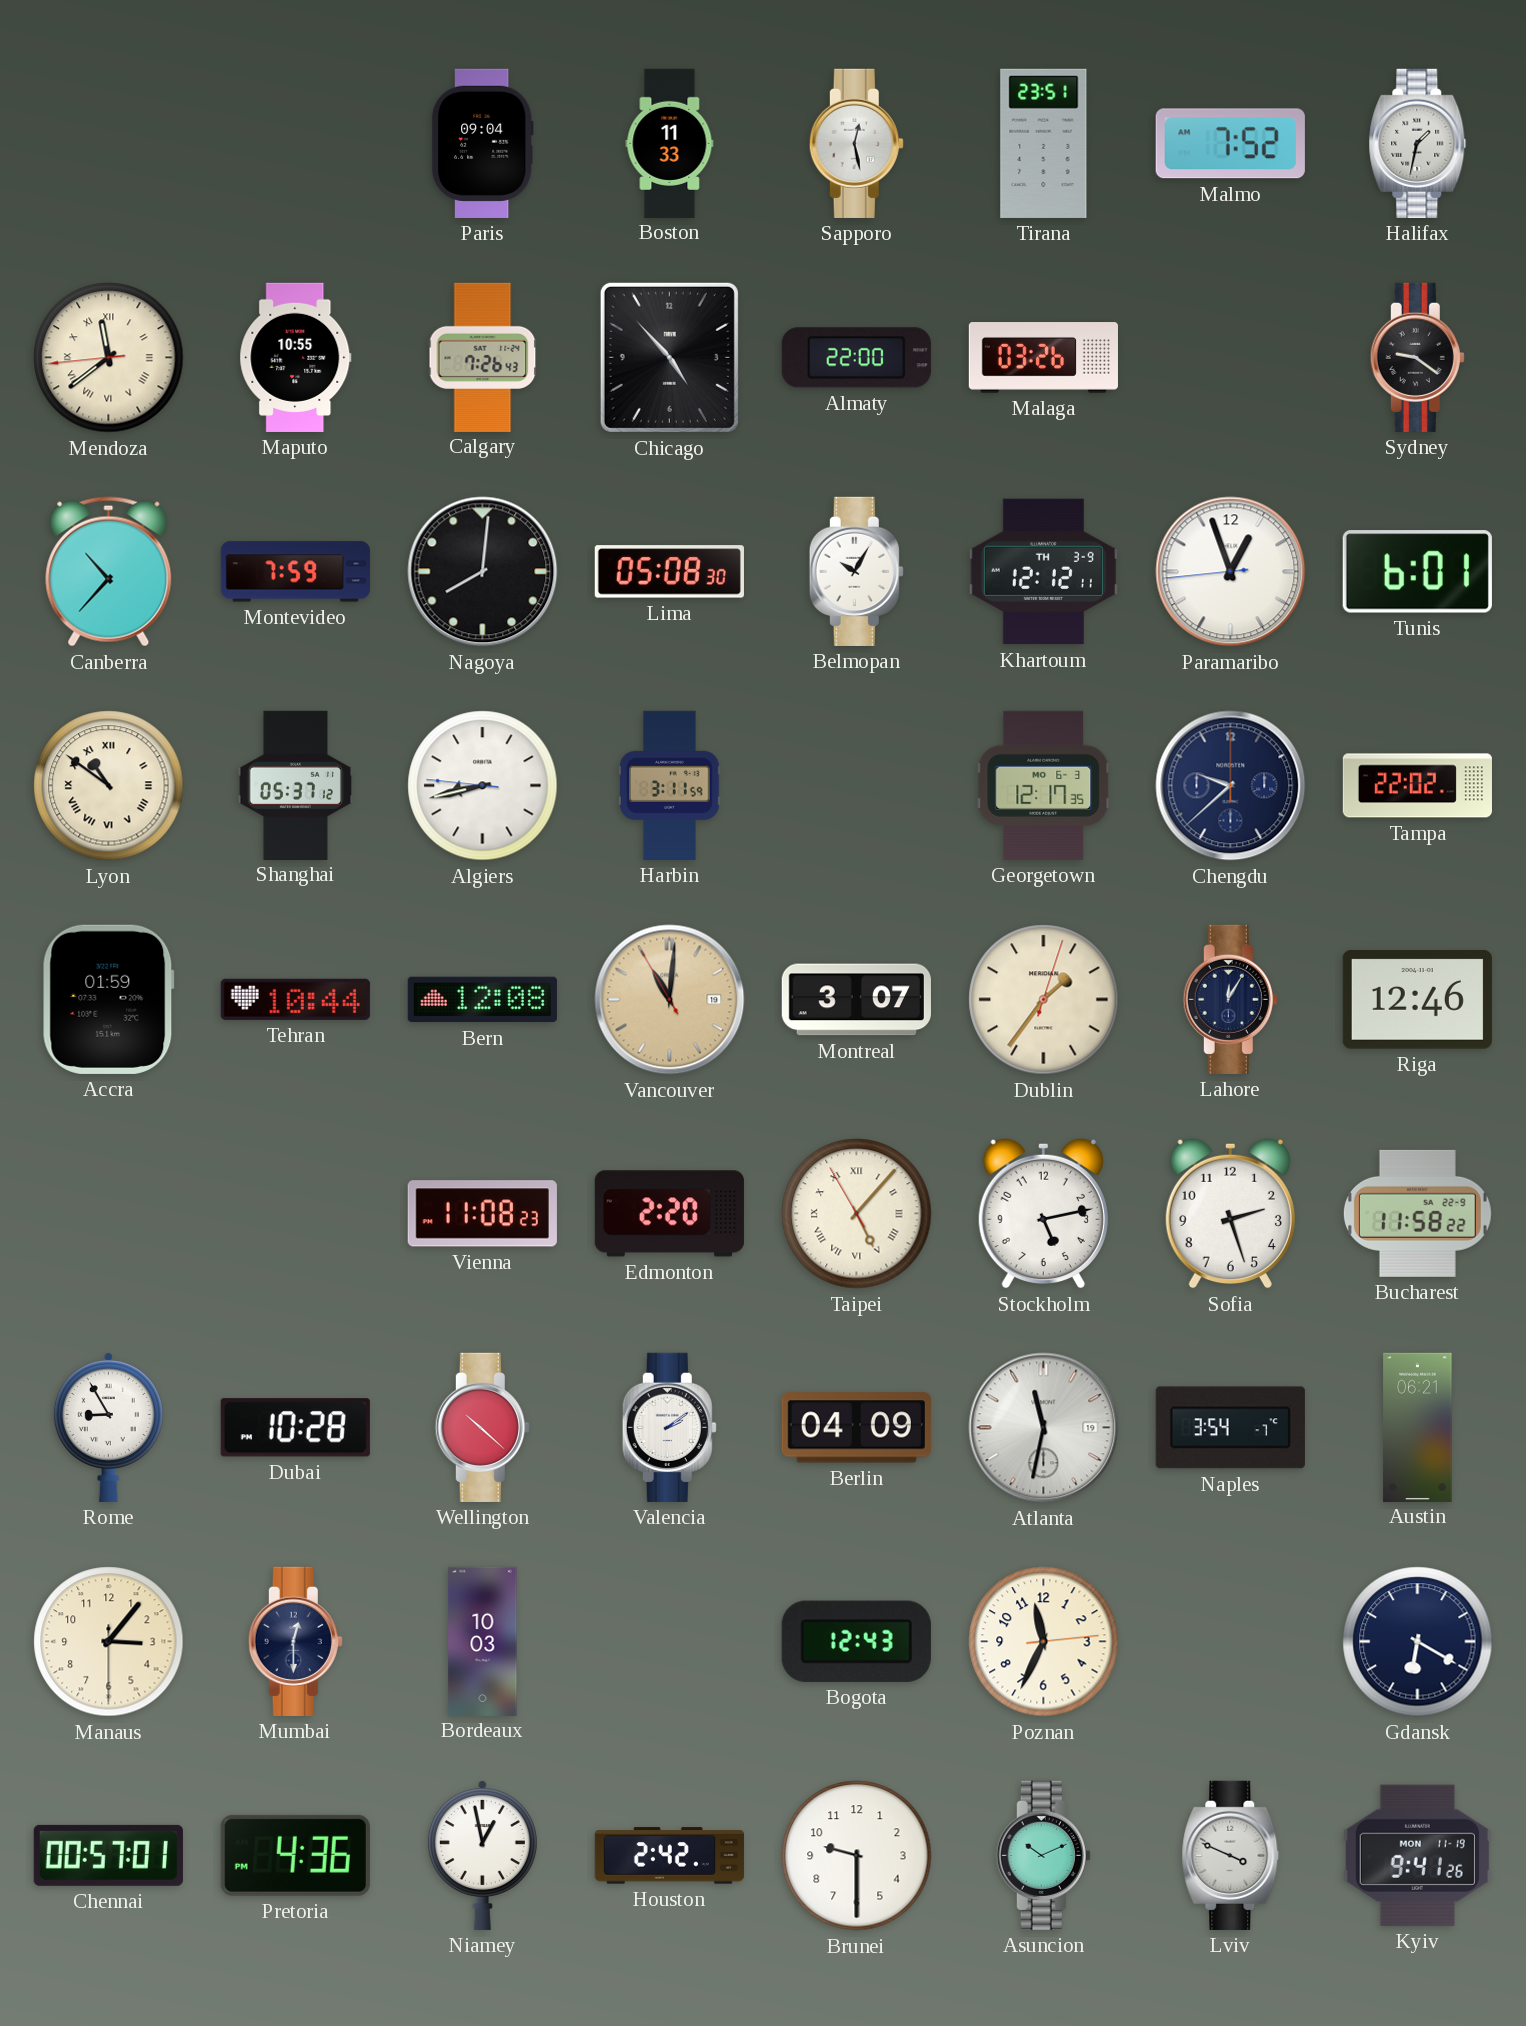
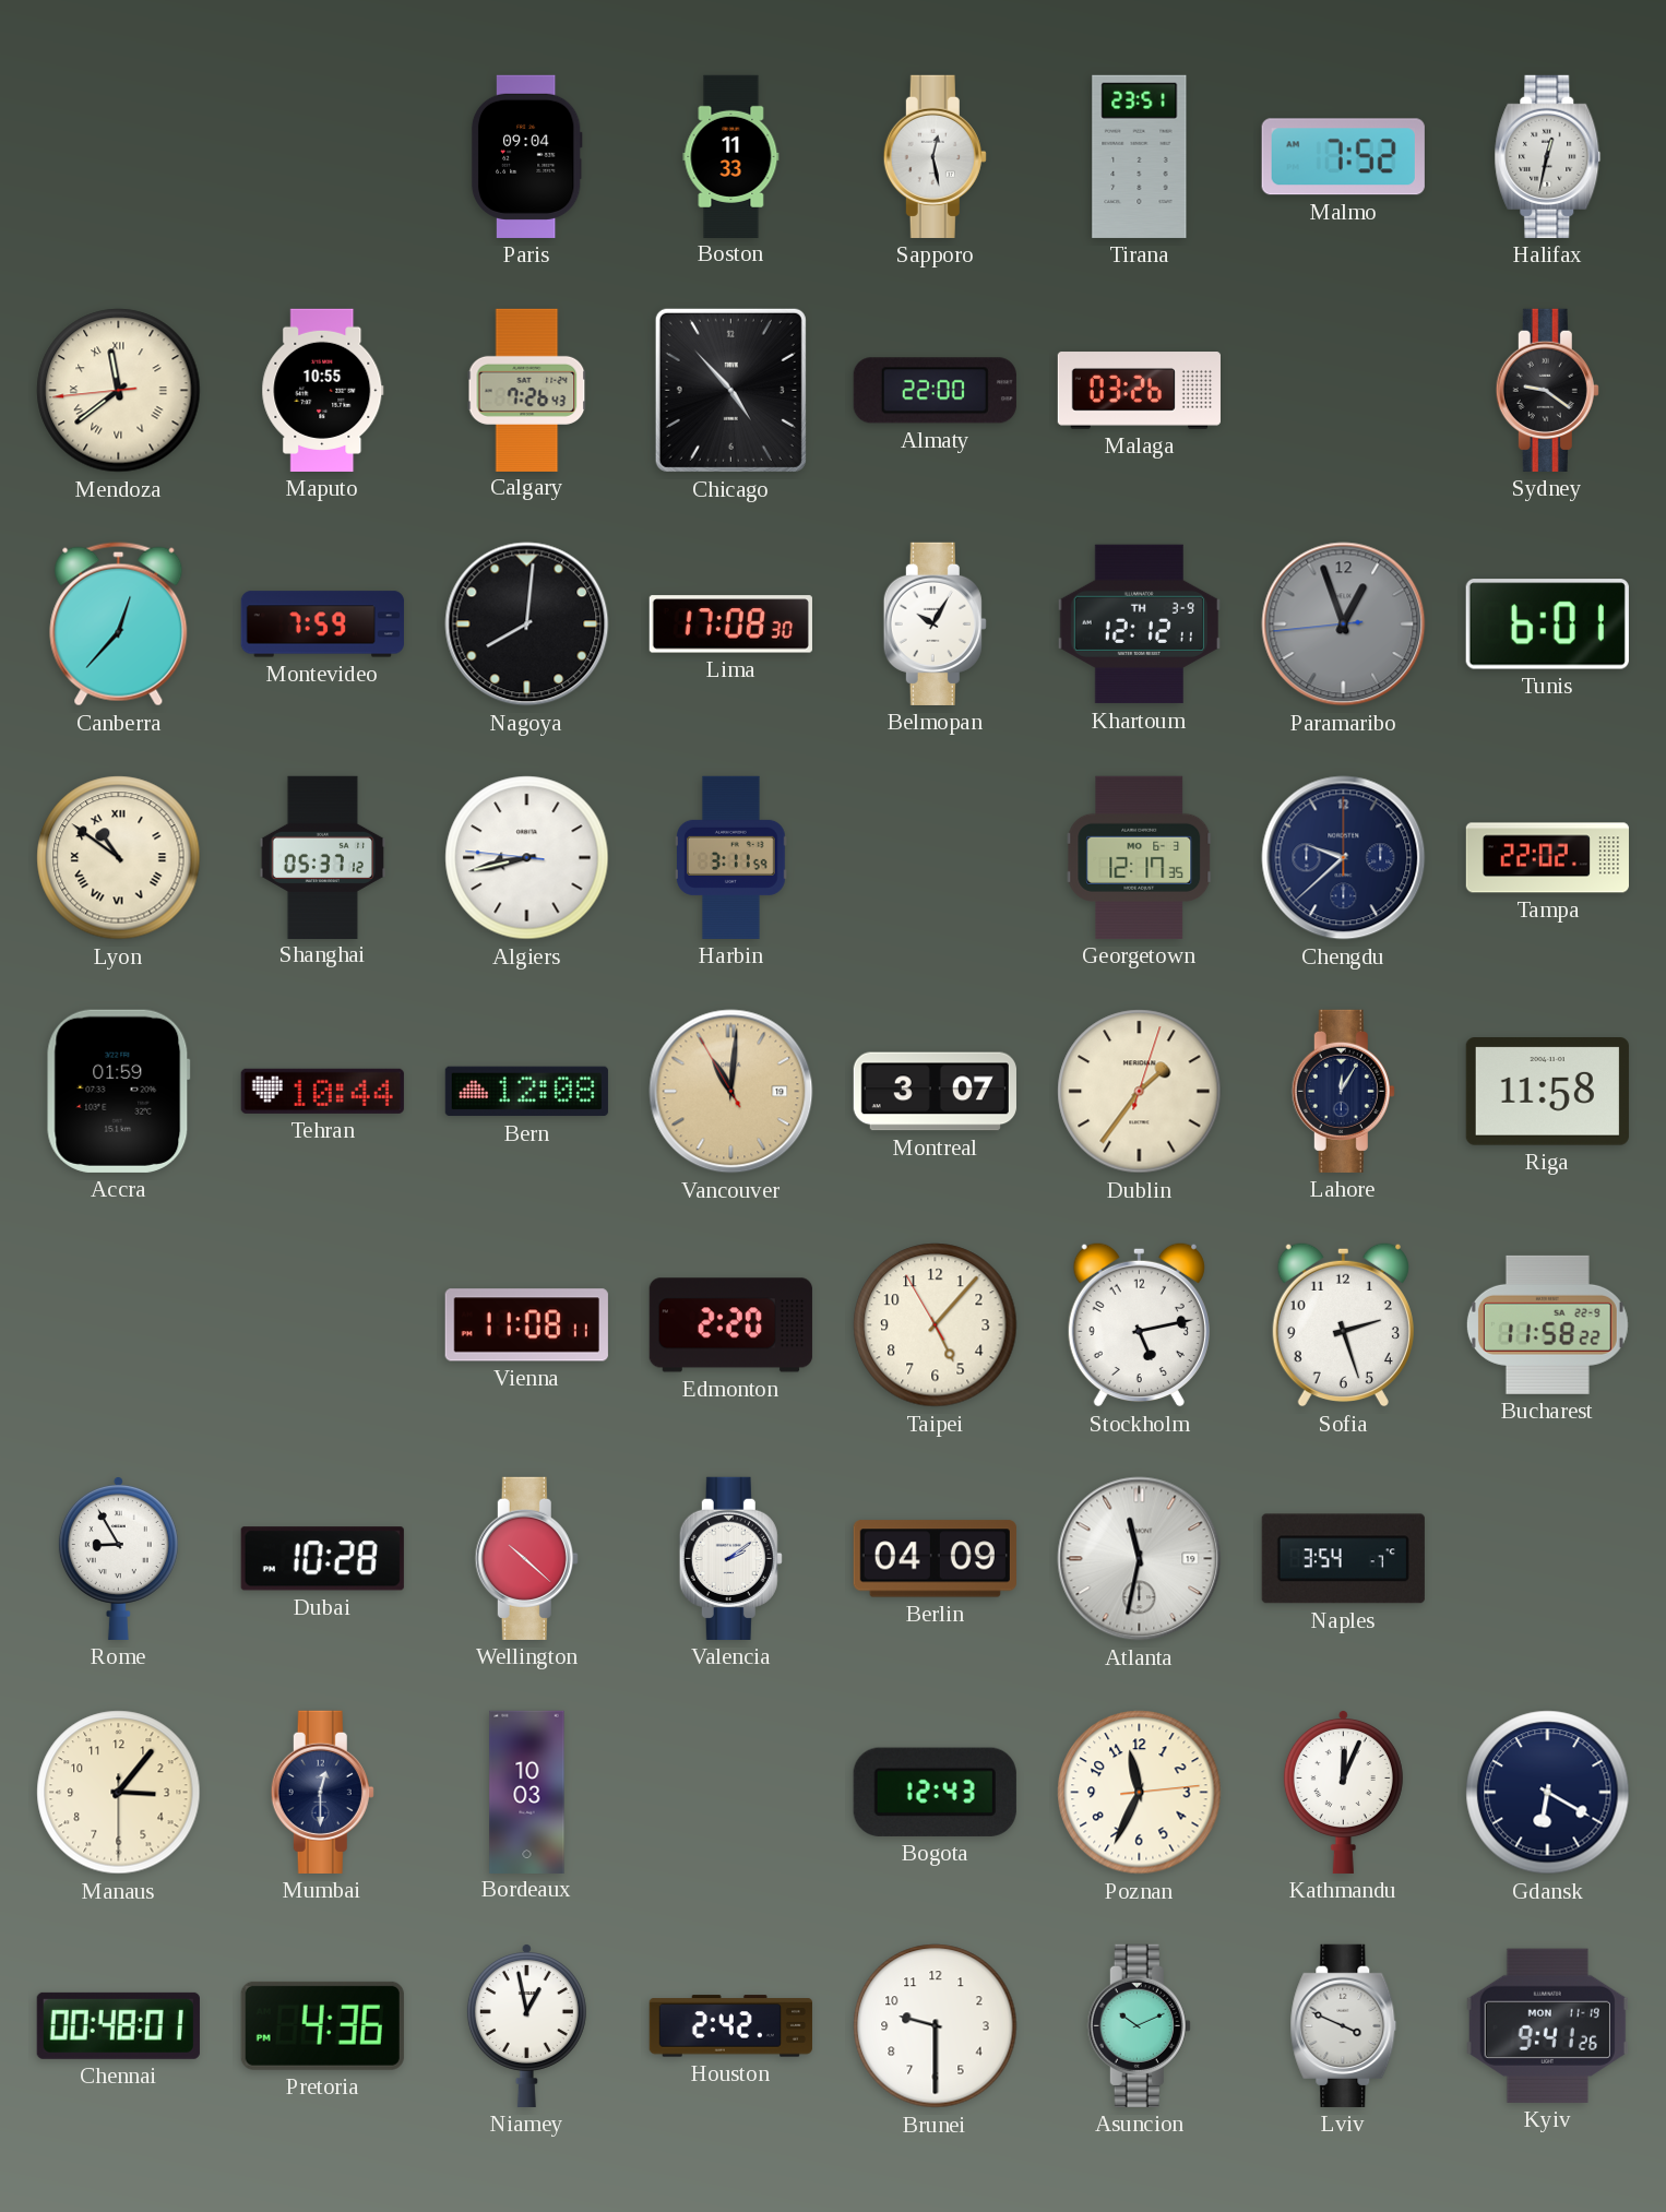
Halifax: 1:32 -> 12:32 (1548, 156)
Canberra: 10:37 -> 12:37 (119, 625)
Lima: 05:08 -> 17:08 (730, 625)
Paramaribo dial: white -> grey (1344, 625)
Riga: 12:46 -> 11:58 (1547, 1092)
Vienna: 11:08:23 -> 11:08:11 (526, 1325)
Taipei numerals: Roman -> Arabic (936, 1325)
Austin: 06:21 -> none (1418, 1427)
Kathmandu: none -> 12:04 (1343, 1792)
Chennai: 00:57 -> 00:48 (118, 2025)
